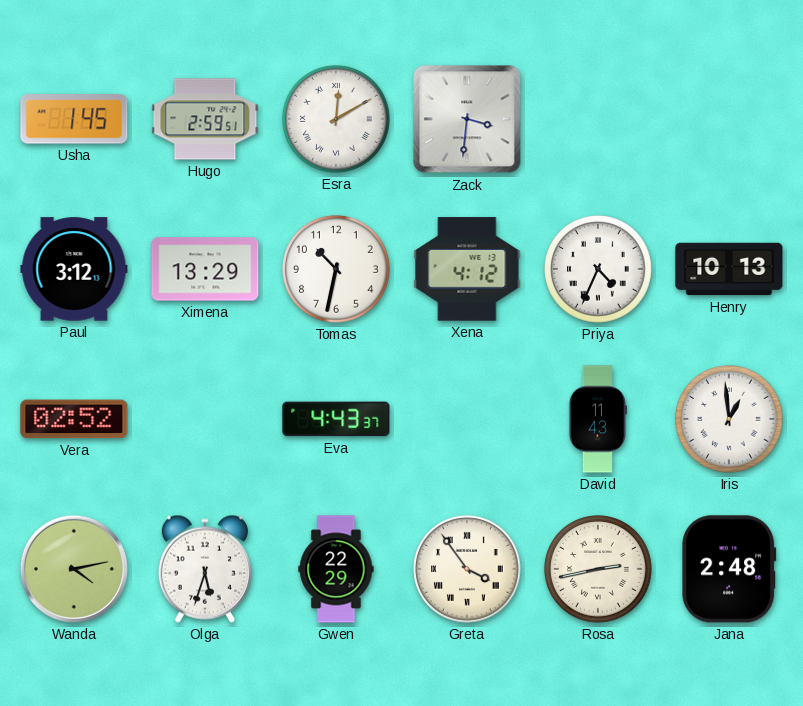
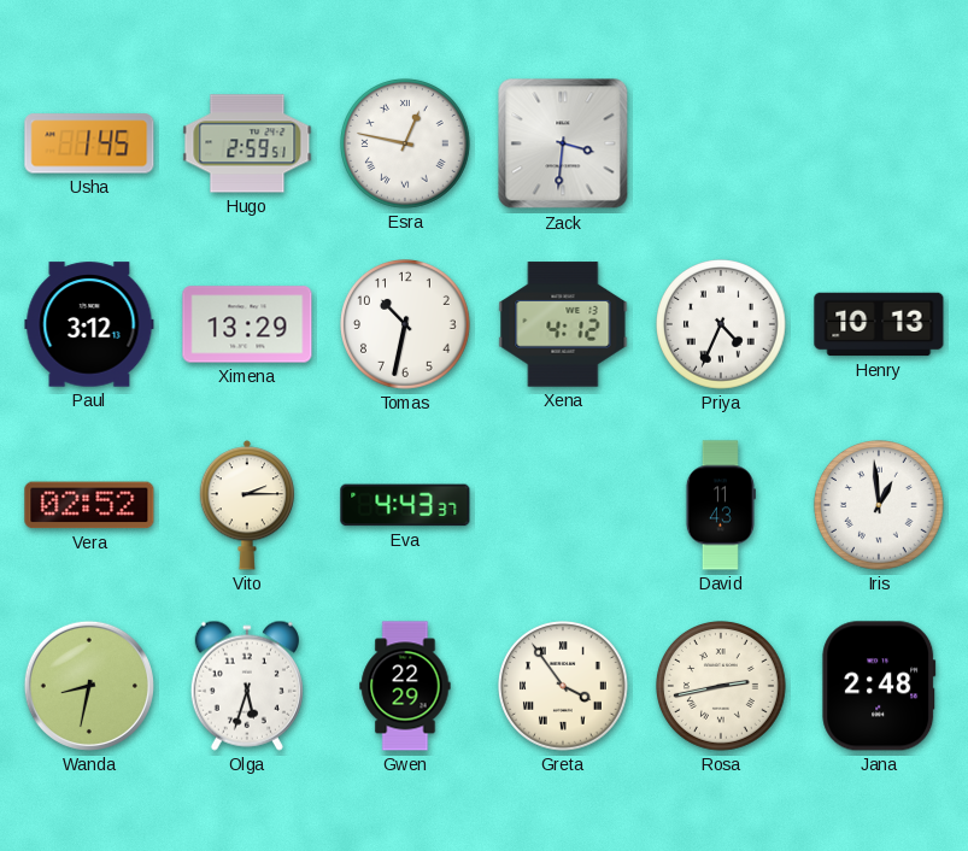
Esra: 12:10 -> 12:47 (406, 145)
Vito: none -> 2:15 (247, 505)
Wanda: 4:13 -> 8:32 (89, 686)
